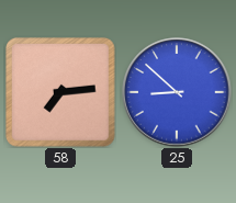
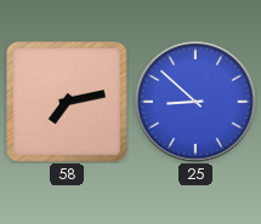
58: 7:14 -> 7:13 (67, 102)
